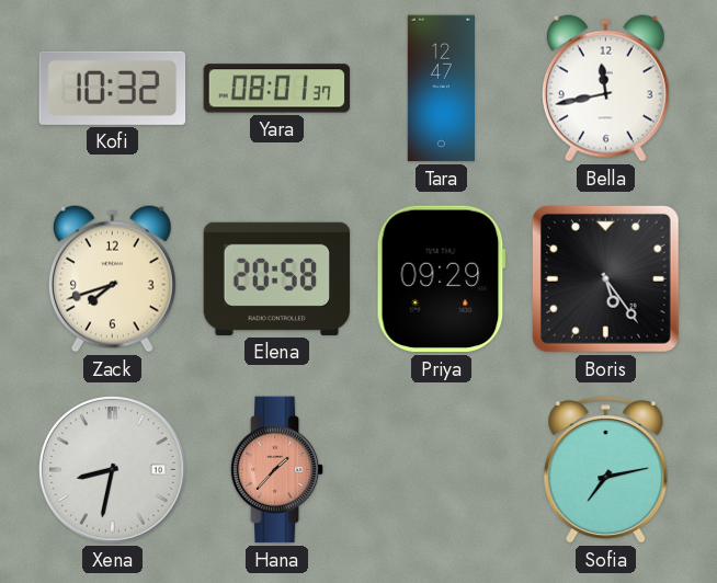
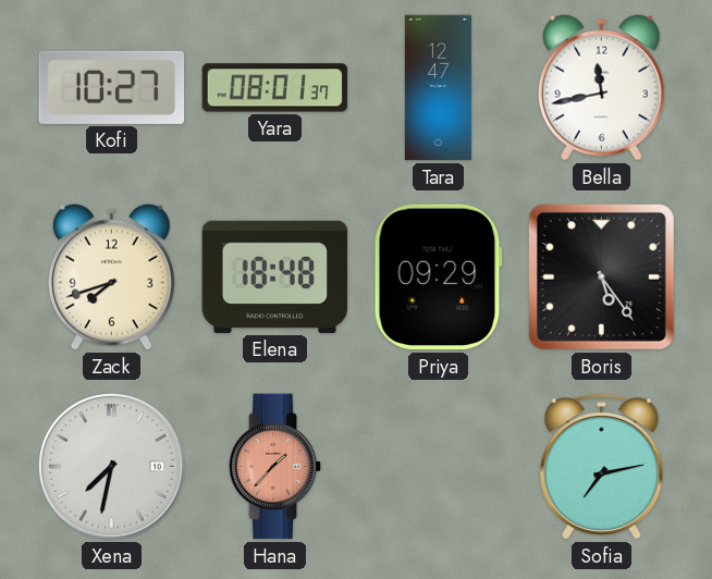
Kofi: 10:32 -> 10:27 (112, 87)
Elena: 20:58 -> 18:48 (275, 276)
Xena: 8:32 -> 7:32 (112, 467)
